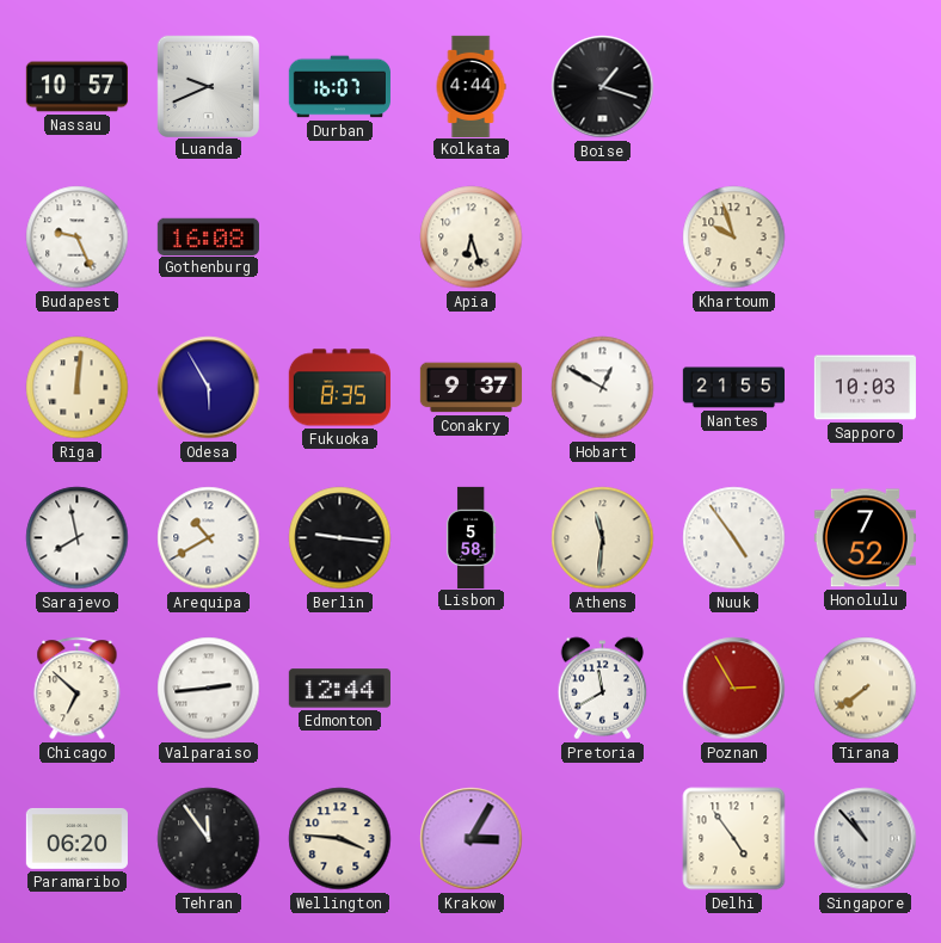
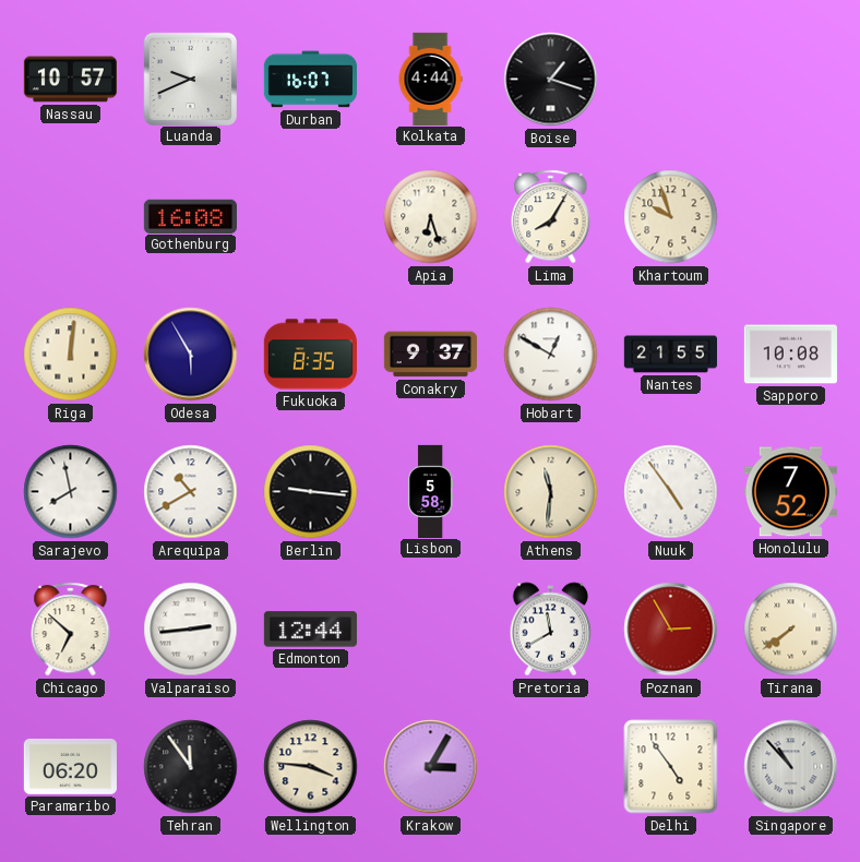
Budapest: 9:26 -> none (78, 238)
Lima: none -> 8:05 (551, 217)
Sapporo: 10:03 -> 10:08 (790, 355)
